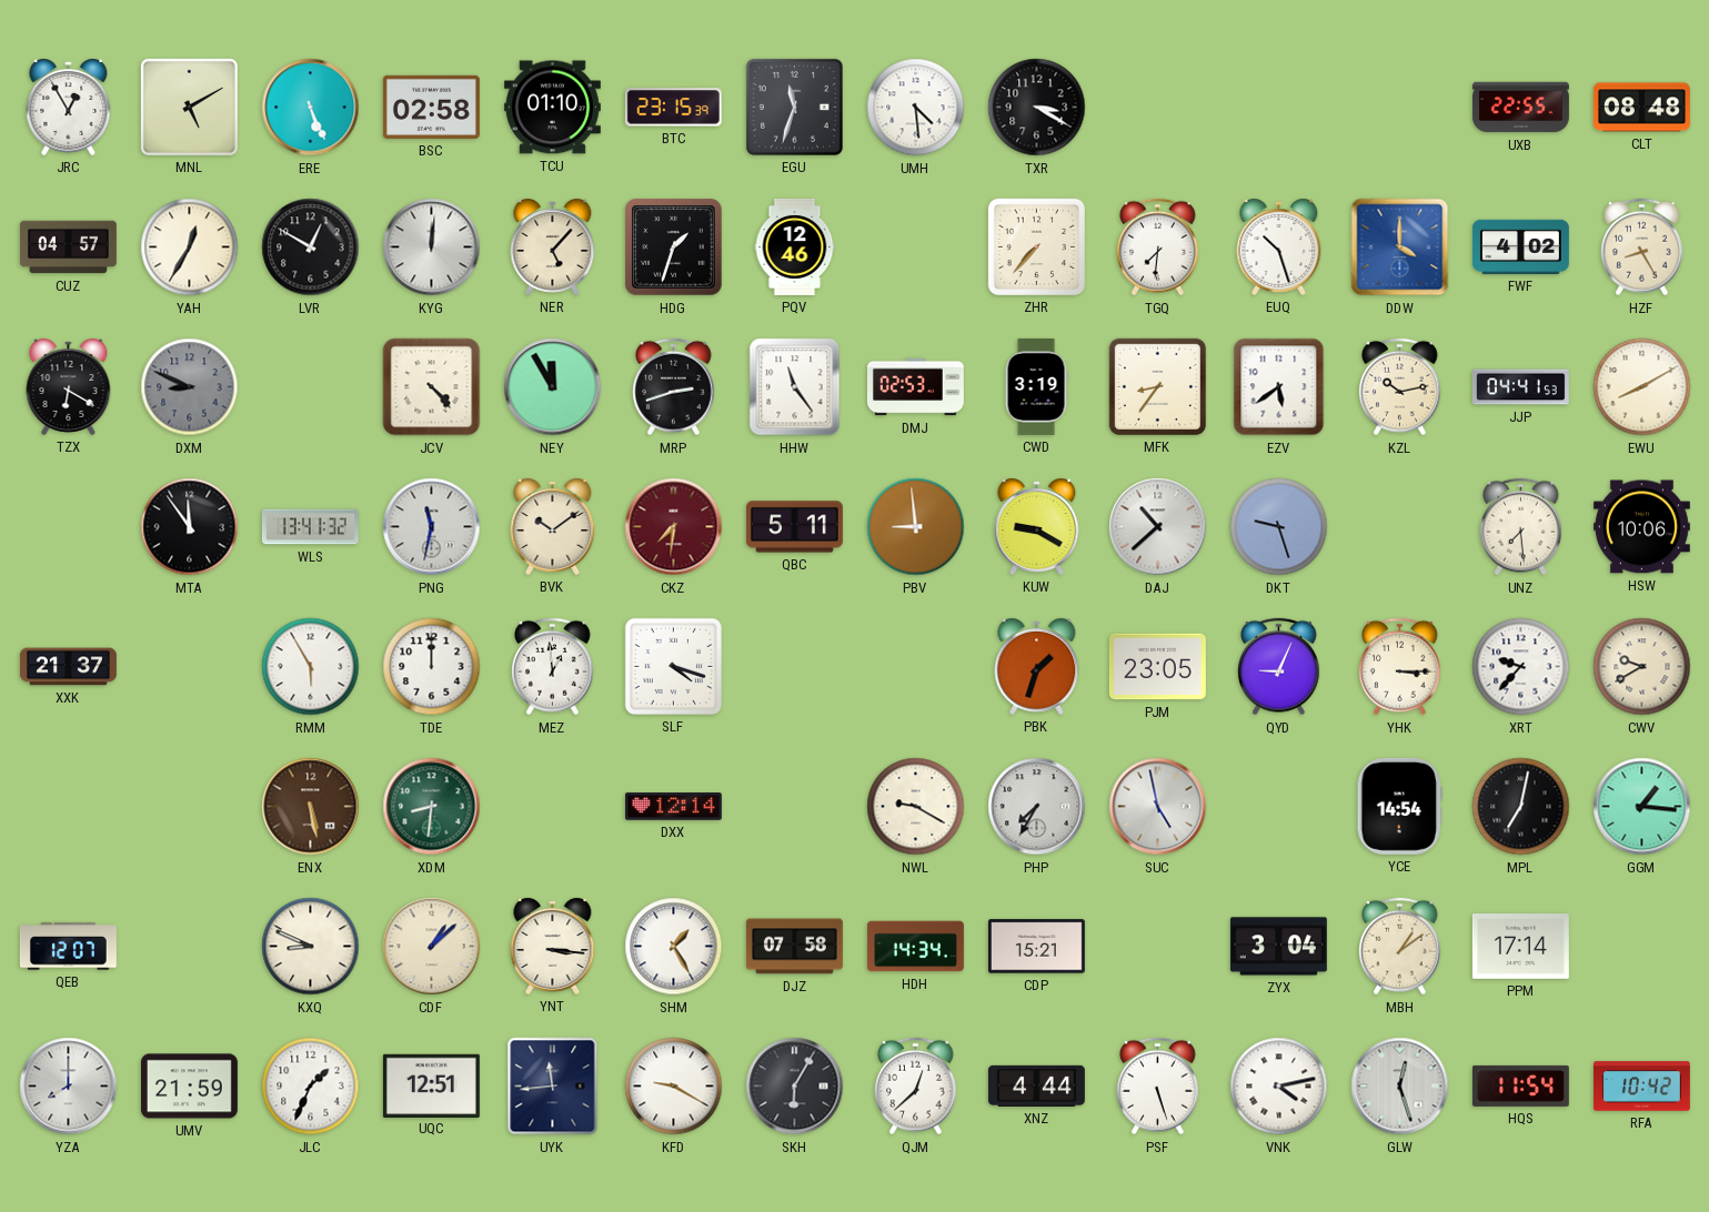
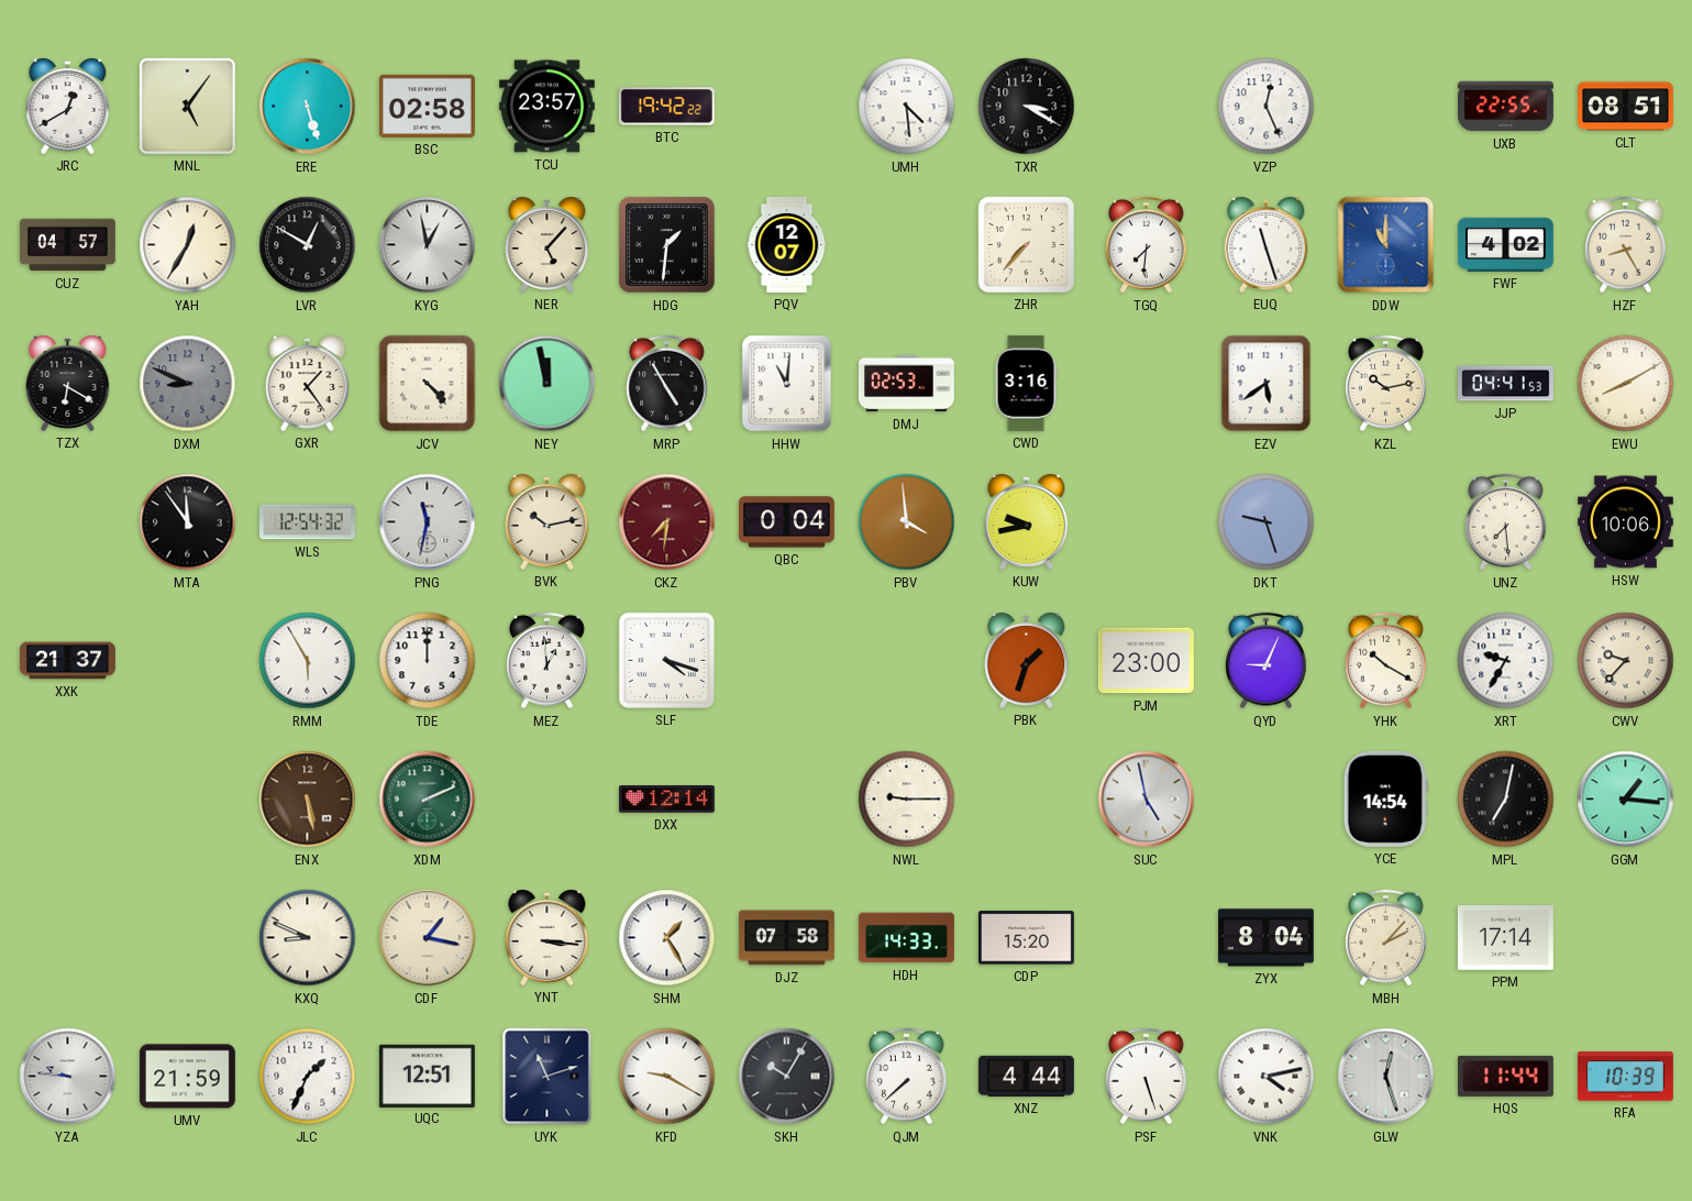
JRC: 12:55 -> 12:40 (68, 106)
MNL: 5:10 -> 5:06 (187, 106)
ERE: 5:26 -> 5:27 (308, 107)
TCU: 01:10 -> 23:57 (546, 107)
BTC: 23:15 -> 19:42 (666, 107)
EGU: 11:33 -> none (794, 107)
VZP: none -> 12:26 (1267, 107)
CLT: 08:48 -> 08:51 (1625, 107)
KYG: 12:01 -> 12:58 (428, 245)
HDG: 1:33 -> 1:31 (667, 245)
PQV: 12:46 -> 12:07 (787, 244)
EUQ: 10:27 -> 11:27 (1267, 244)
DDW: 4:00 -> 11:00 (1386, 245)
GXR: none -> 1:24 (308, 383)
NEY: 11:55 -> 11:58 (548, 384)
MRP: 2:42 -> 4:55 (667, 384)
HHW: 11:24 -> 11:01 (787, 384)
CWD: 3:19 -> 3:16 (1026, 383)
MFK: 8:36 -> none (1157, 386)
WLS: 13:41 -> 12:54 (307, 522)
BVK: 10:09 -> 10:13 (548, 521)
QBC: 5:11 -> 0:04 (786, 522)
PBV: 8:59 -> 3:59 (907, 522)
KUW: 9:20 -> 9:43 (1027, 521)
DAJ: 10:38 -> none (1158, 527)
PJM: 23:05 -> 23:00 (1146, 661)
YHK: 3:15 -> 10:20 (1386, 661)
XRT: 9:37 -> 9:35 (1506, 661)
CWV: 9:40 -> 9:37 (1626, 661)
XDM: 8:31 -> 2:11 (428, 800)
NWL: 9:20 -> 9:15 (907, 800)
PHP: 7:35 -> none (1037, 807)
QEB: 12:07 -> none (68, 947)
CDF: 1:08 -> 1:17 (428, 938)
HDH: 14:34 -> 14:33 (906, 938)
CDP: 15:21 -> 15:20 (1026, 938)
ZYX: 3:04 -> 8:04 (1265, 938)
MBH: 1:09 -> 2:07 (1386, 938)
YZA: 8:00 -> 9:46 (68, 1077)
UYK: 11:44 -> 11:12 (548, 1077)
SKH: 6:05 -> 10:05 (787, 1077)
QJM: 12:38 -> 7:38 (907, 1077)
HQS: 11:54 -> 11:44 (1505, 1076)
RFA: 10:42 -> 10:39 (1625, 1077)
